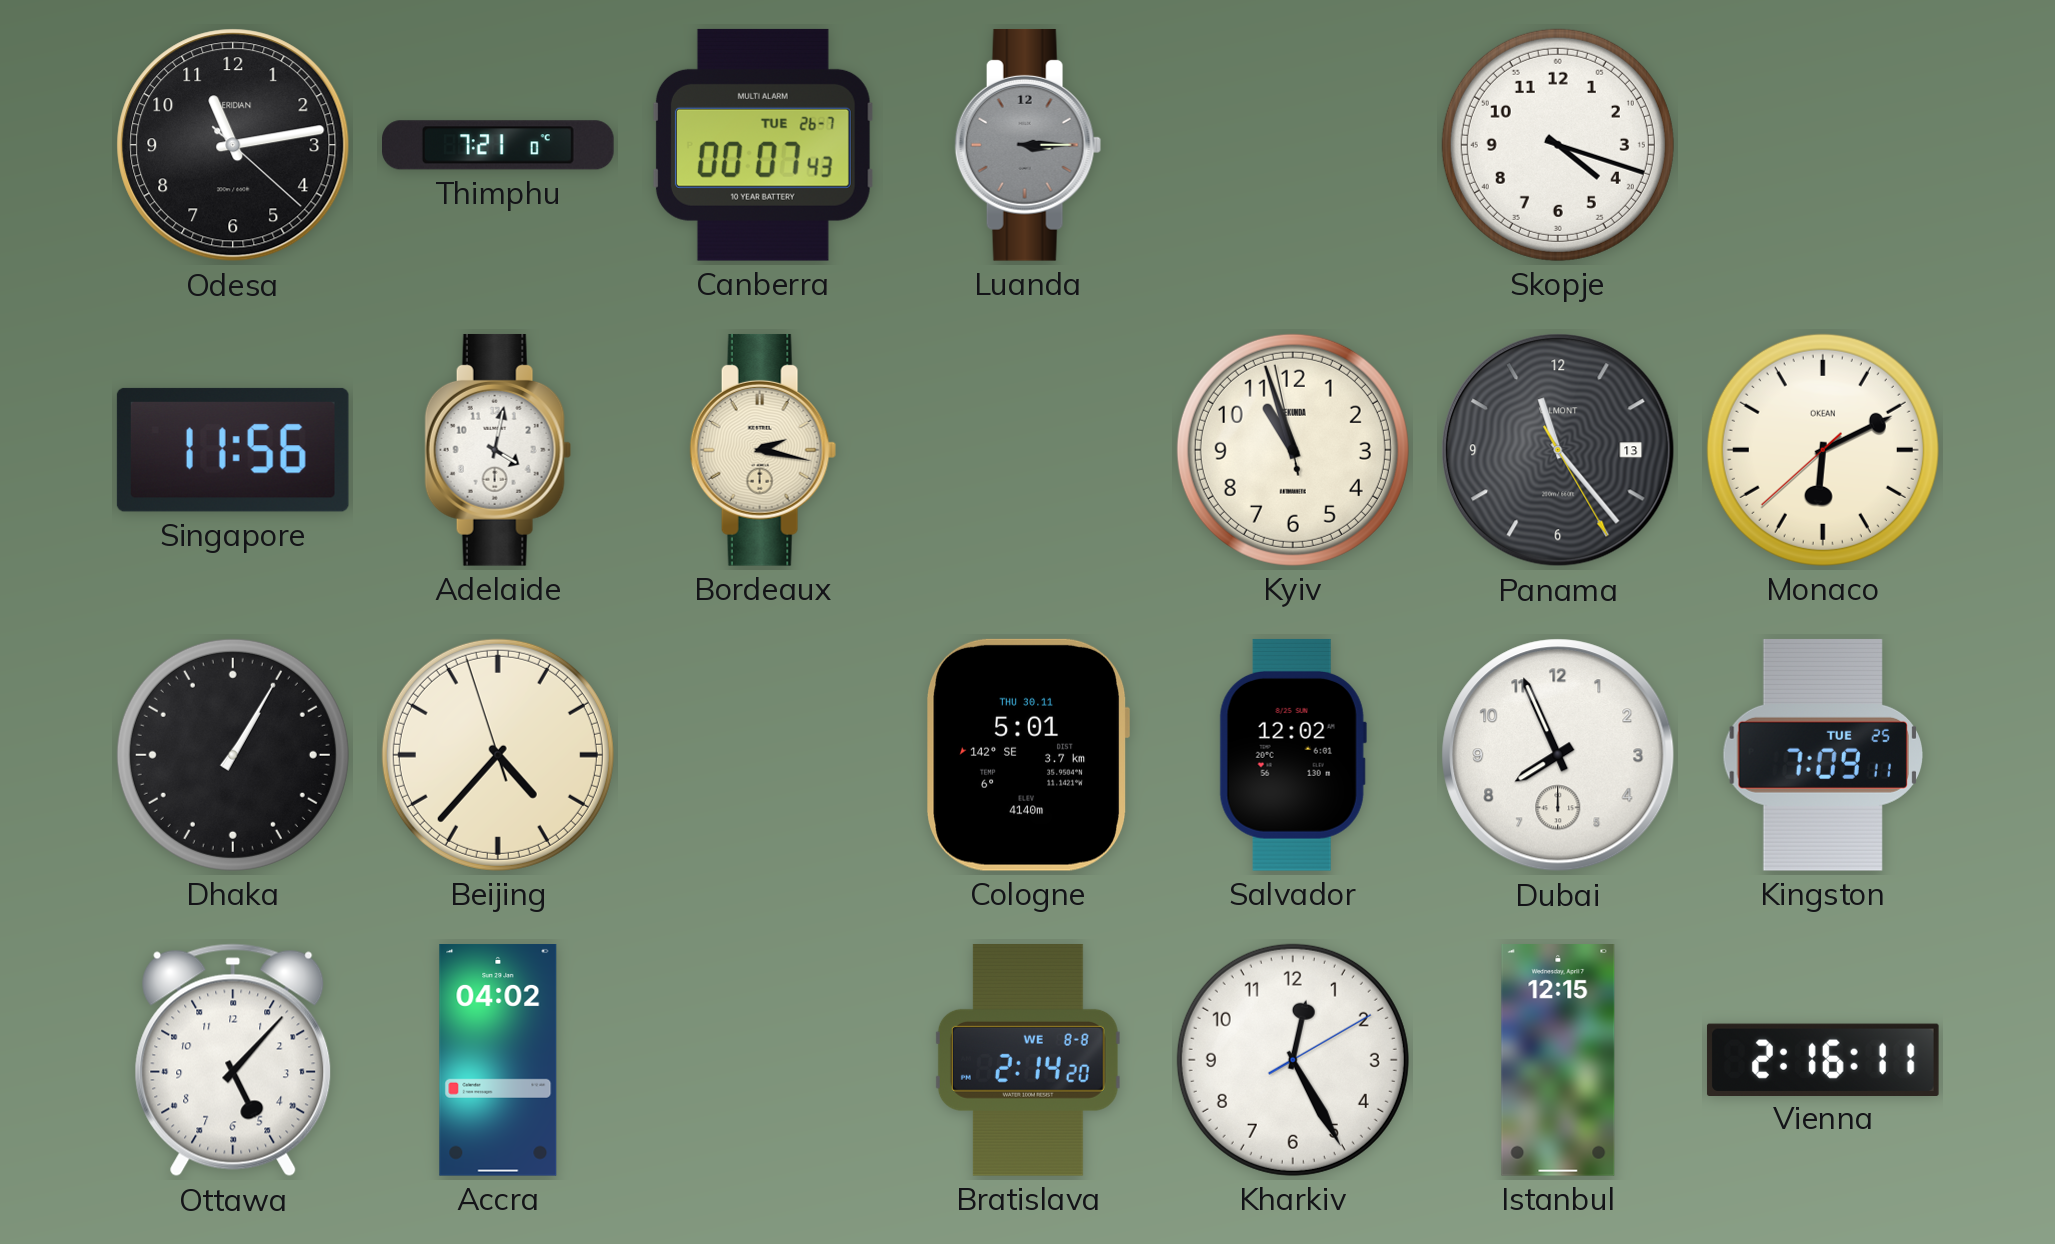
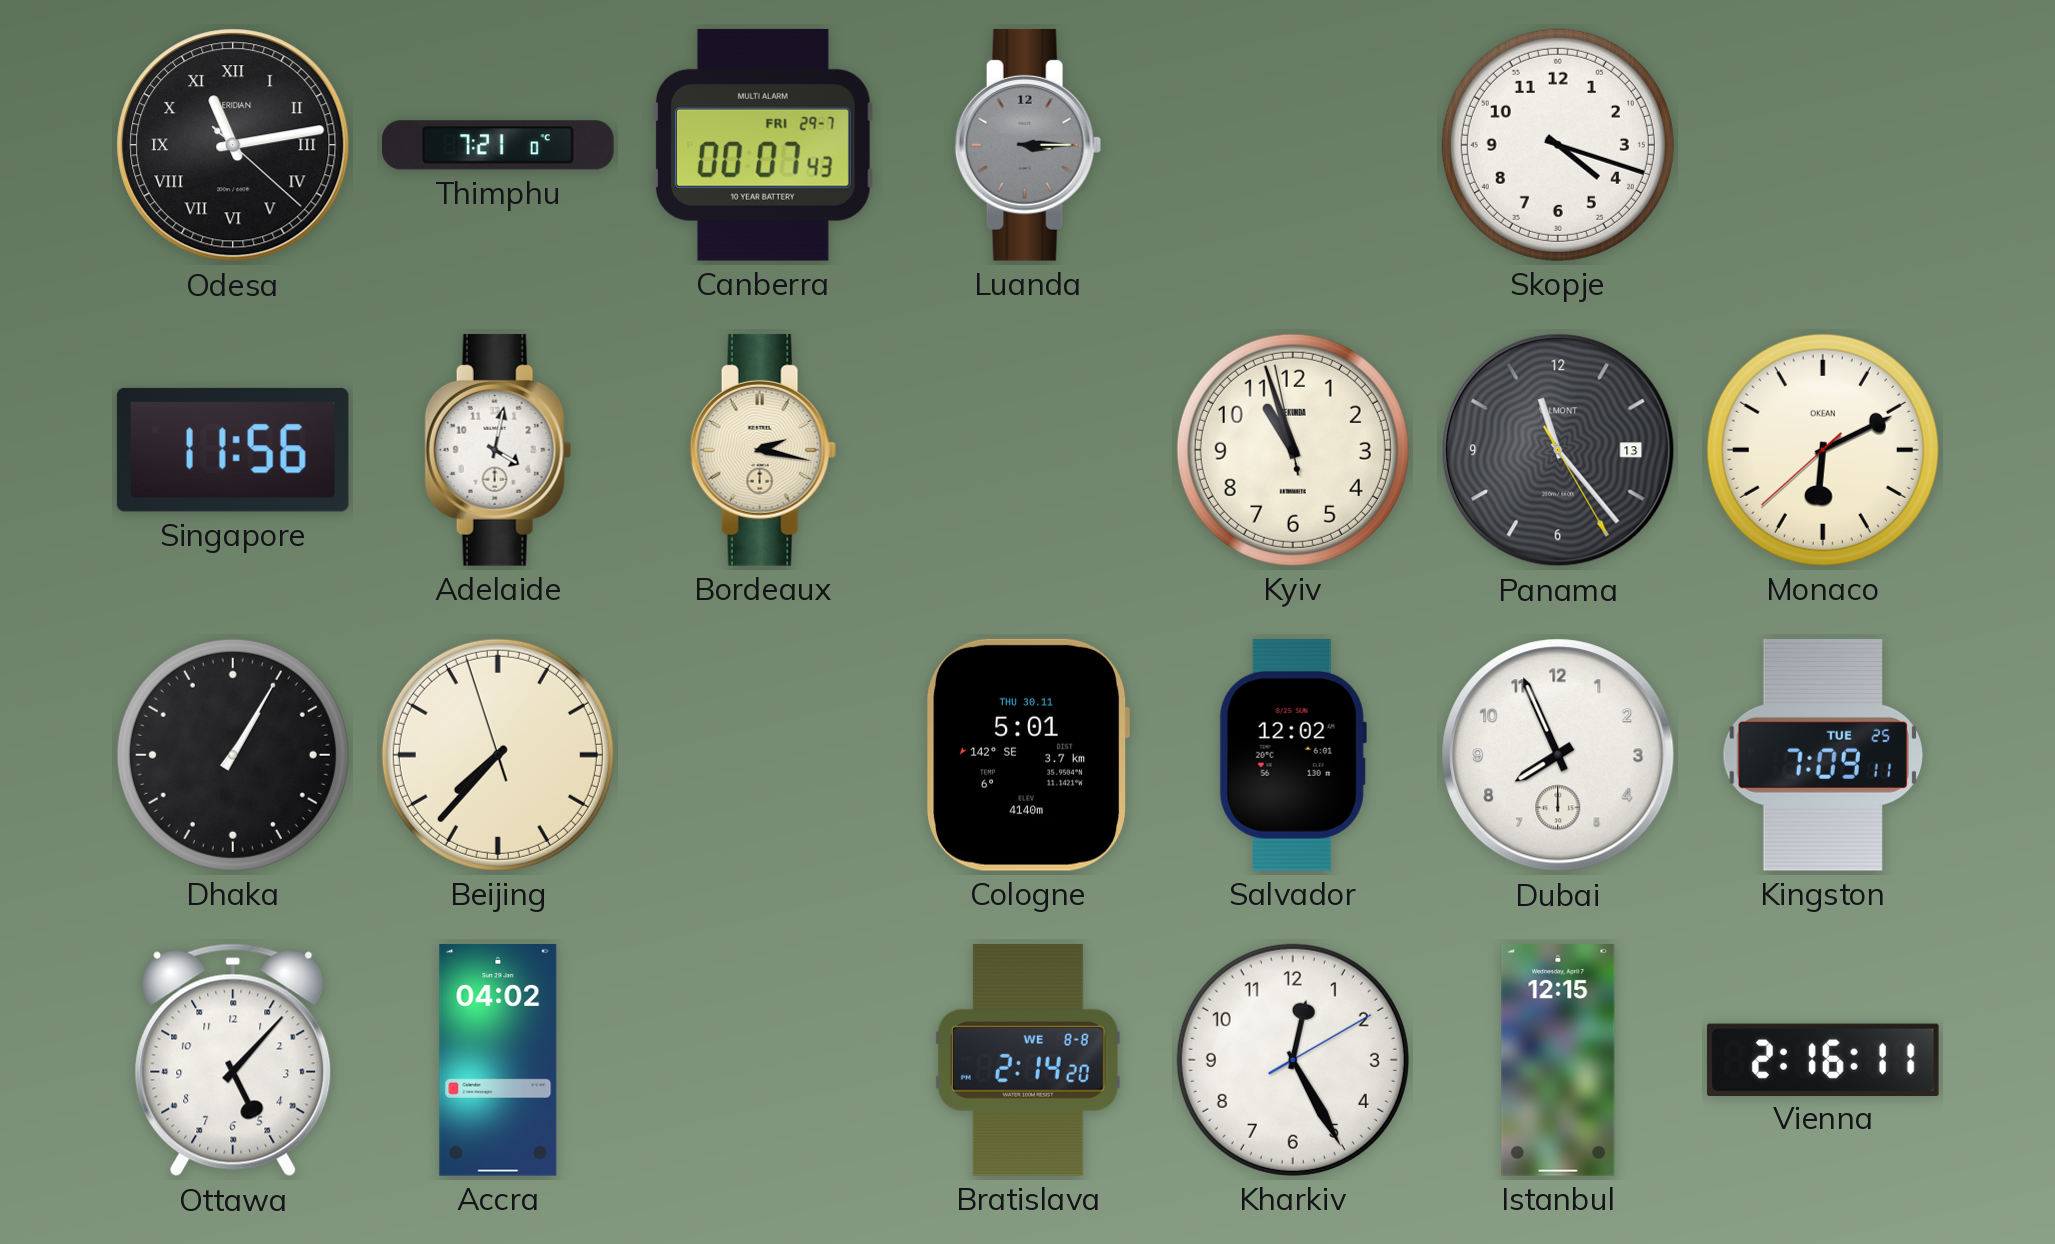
Odesa numerals: Arabic -> Roman (233, 145)
Canberra date: TUE 26-7 -> FRI 29-7 (763, 145)
Beijing: 4:36 -> 7:36 (498, 755)
